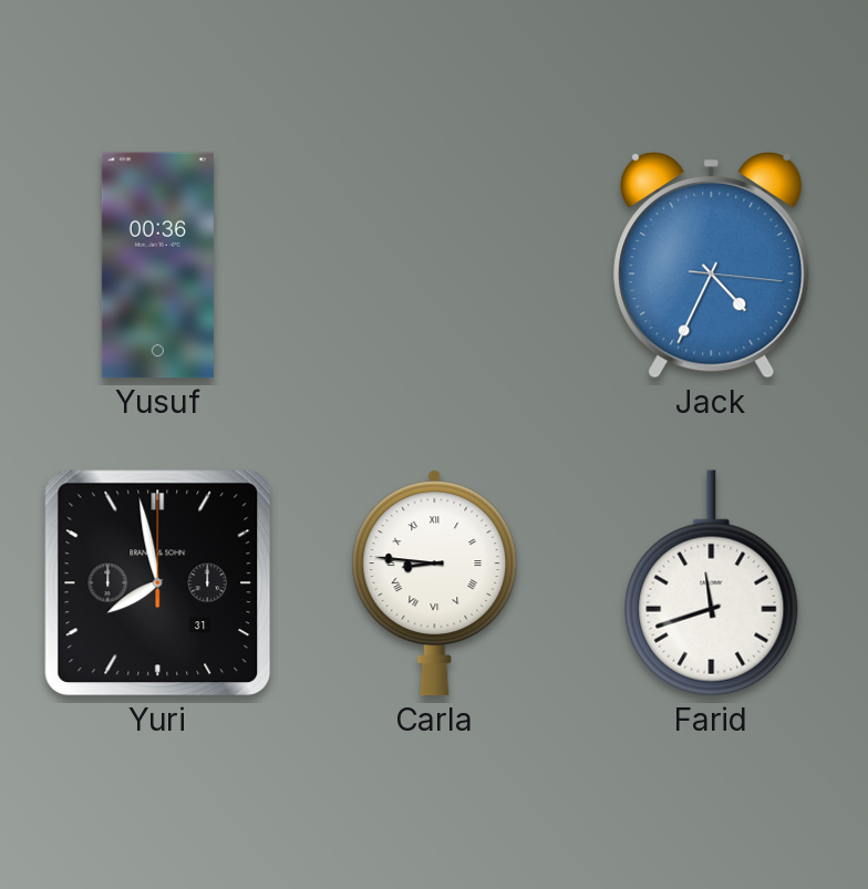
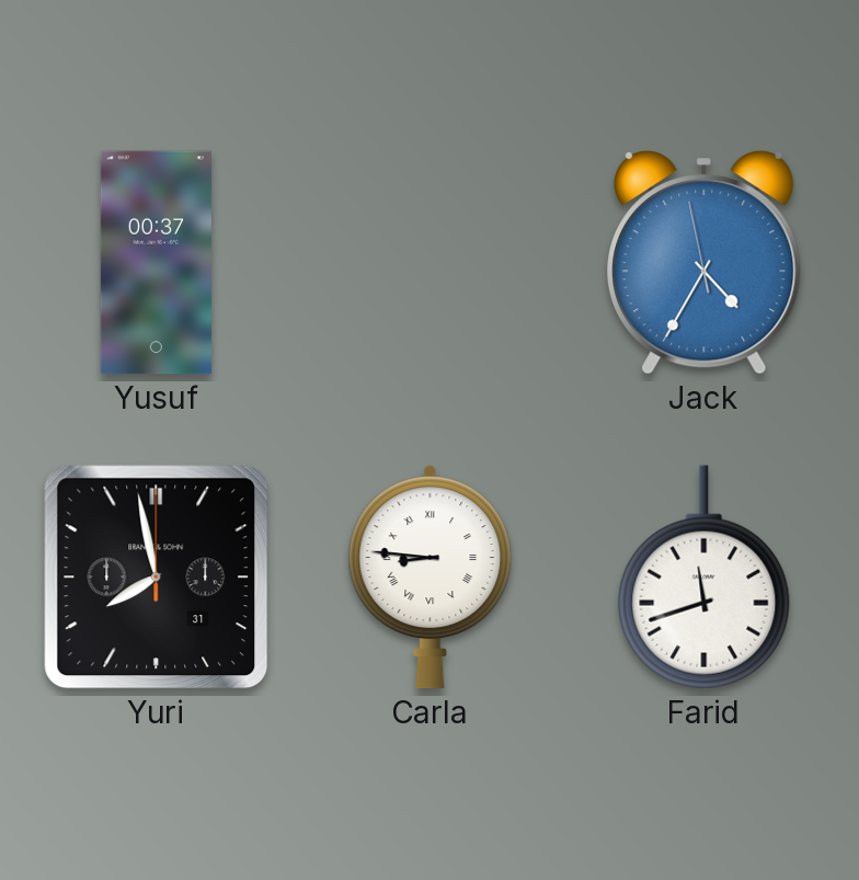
Yusuf: 00:36 -> 00:37 (156, 263)
Jack: 4:34:16 -> 4:34:58 (705, 263)
